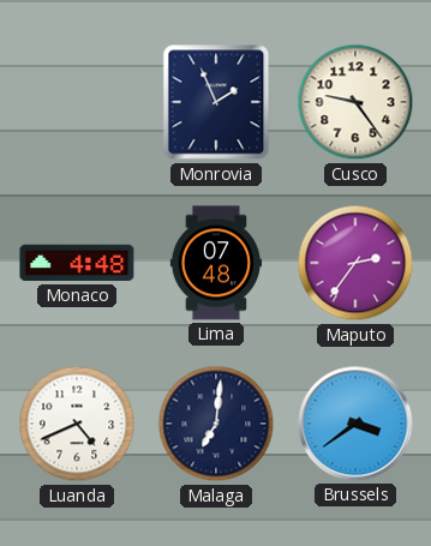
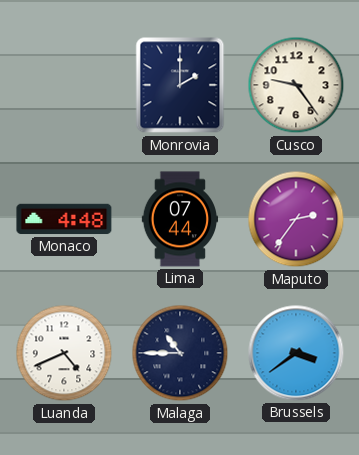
Monrovia: 1:56 -> 2:00 (180, 85)
Lima: 07:48 -> 07:44 (180, 219)
Malaga: 7:01 -> 10:45 (180, 353)
